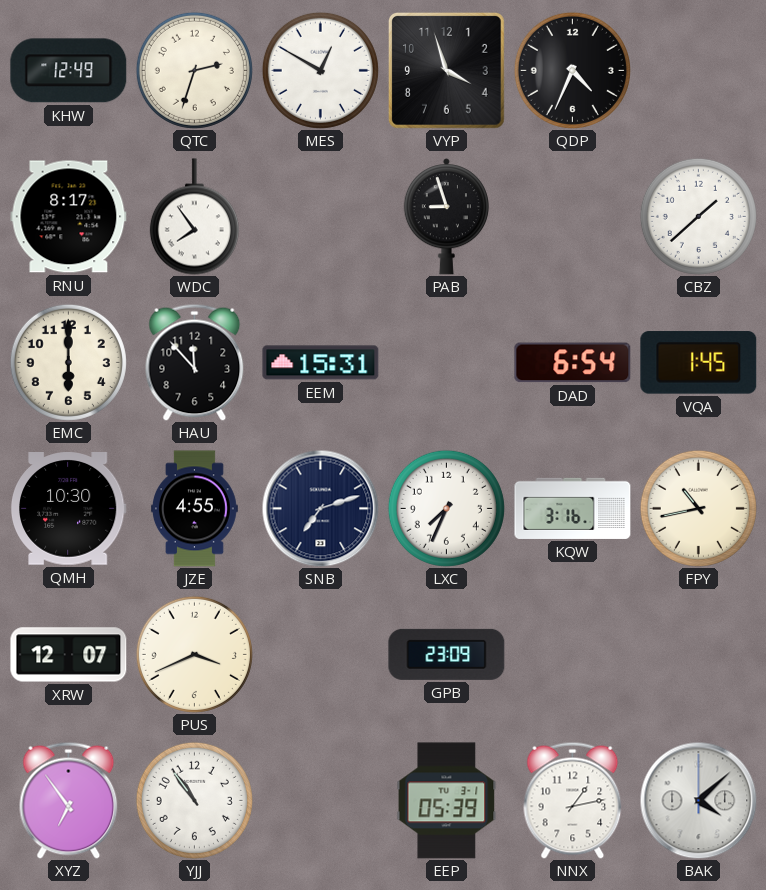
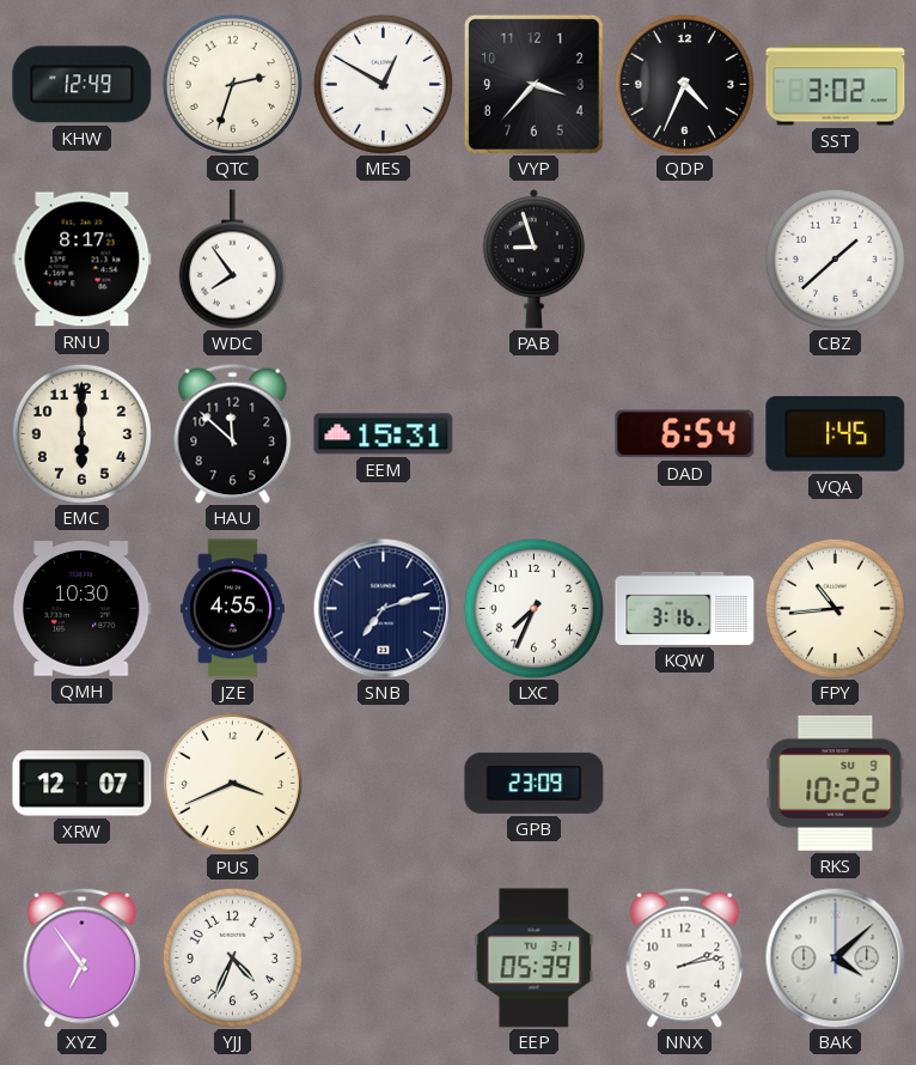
VYP: 3:57 -> 3:37 (533, 84)
SST: none -> 3:02 (836, 85)
HAU: 11:53 -> 11:52 (233, 433)
FPY: 10:43 -> 10:44 (835, 608)
RKS: none -> 10:22 (836, 783)
YJJ: 10:54 -> 4:34 (232, 957)
NNX: 1:13 -> 2:13 (685, 957)
